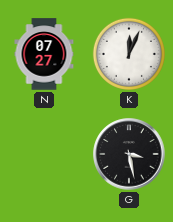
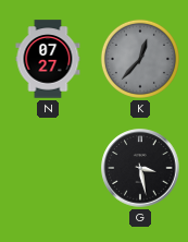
K: 12:04 -> 12:37 (140, 59)
K dial: white -> grey (140, 59)
